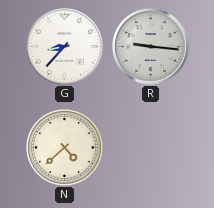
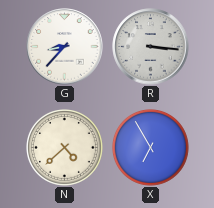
R: 9:16 -> 3:16 (151, 47)
X: none -> 6:55 (151, 148)
